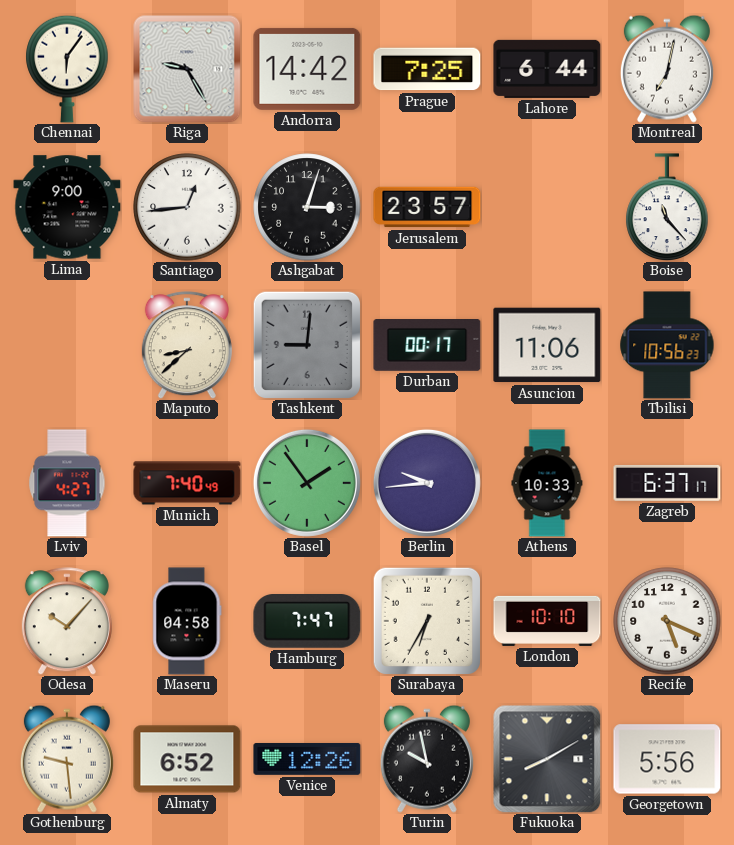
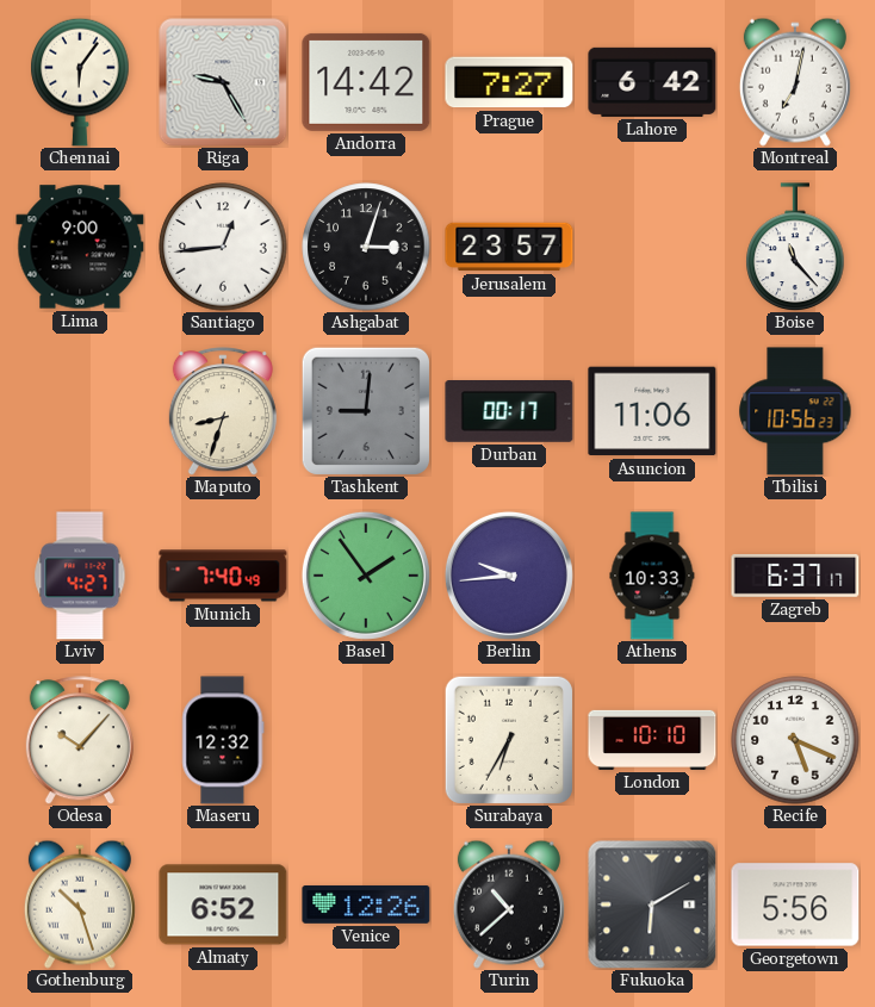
Prague: 7:25 -> 7:27 (509, 82)
Lahore: 6:44 -> 6:42 (652, 82)
Maputo: 8:38 -> 8:33 (223, 411)
Maseru: 04:58 -> 12:32 (223, 740)
Hamburg: 7:47 -> none (307, 622)
Gothenburg: 9:29 -> 10:27 (80, 905)
Turin: 9:58 -> 10:38 (509, 905)
Fukuoka: 8:10 -> 6:10 (652, 905)
